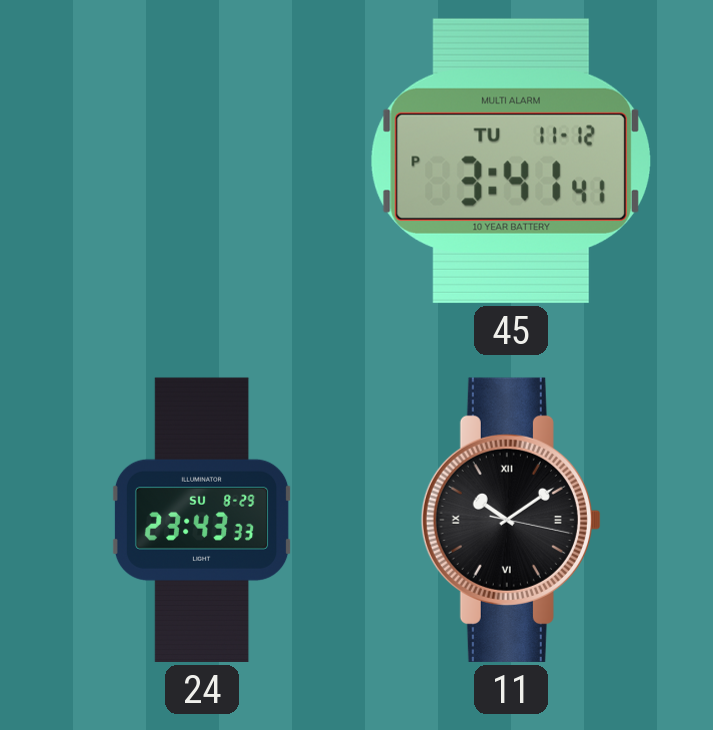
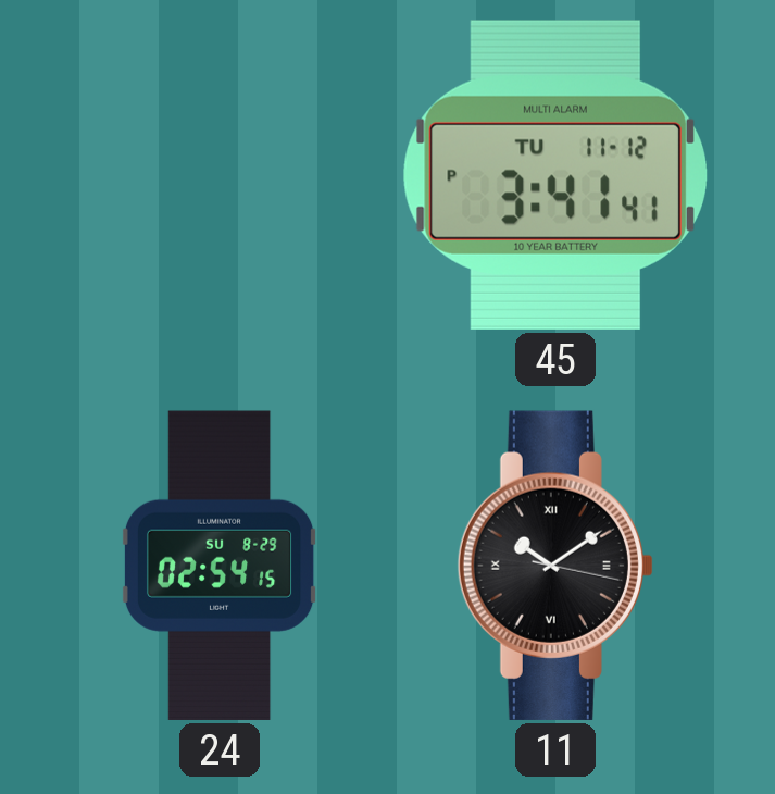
24: 23:43 -> 02:54 (220, 566)
